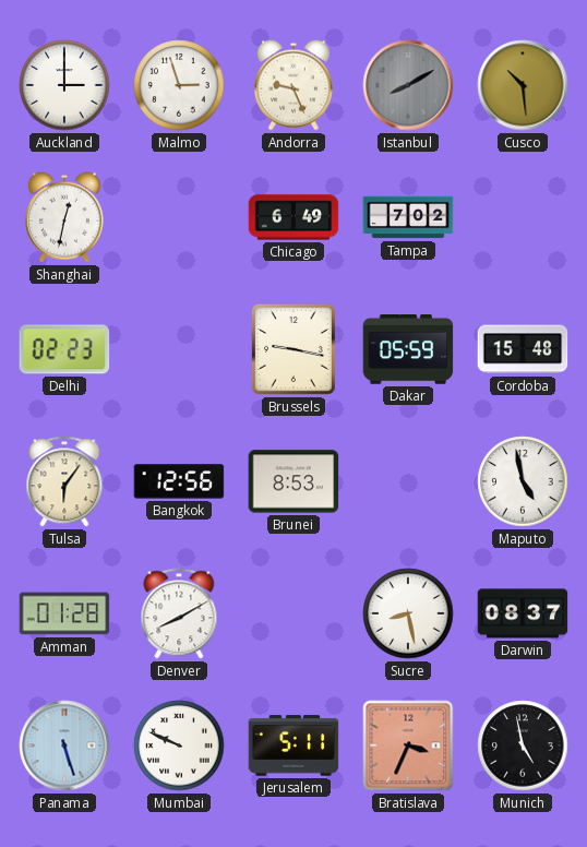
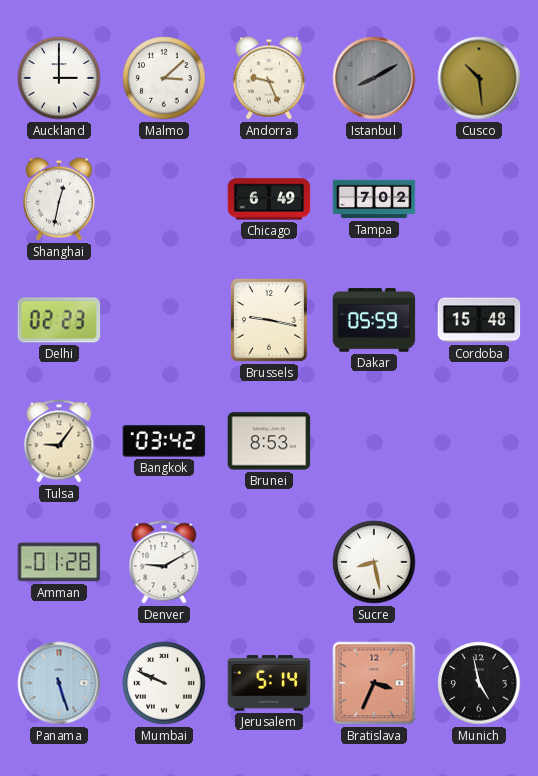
Malmo: 2:57 -> 3:08 (164, 78)
Tulsa: 6:06 -> 9:06 (59, 441)
Bangkok: 12:56 -> 03:42 (164, 441)
Maputo: 4:58 -> none (523, 481)
Denver: 8:10 -> 9:10 (164, 562)
Darwin: 08:37 -> none (523, 613)
Jerusalem: 5:11 -> 5:14 (269, 683)
